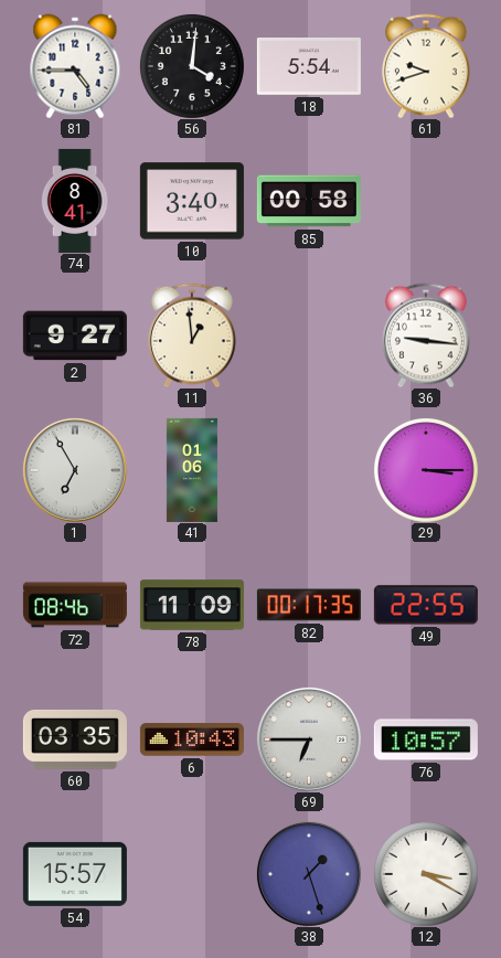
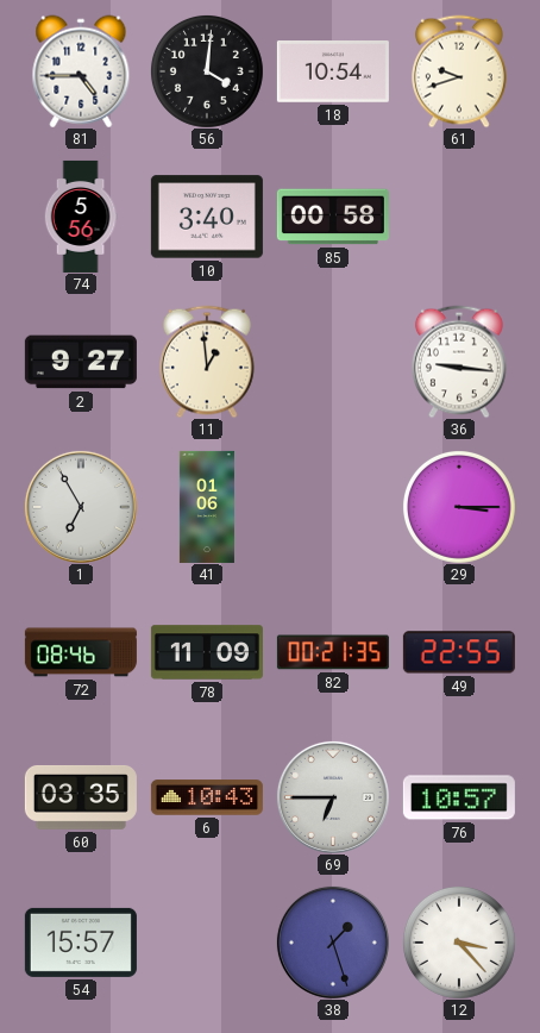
18: 5:54 -> 10:54 (333, 73)
74: 8:41 -> 5:56 (81, 217)
82: 00:17 -> 00:21 (333, 652)
12: 3:20 -> 3:23 (459, 943)
